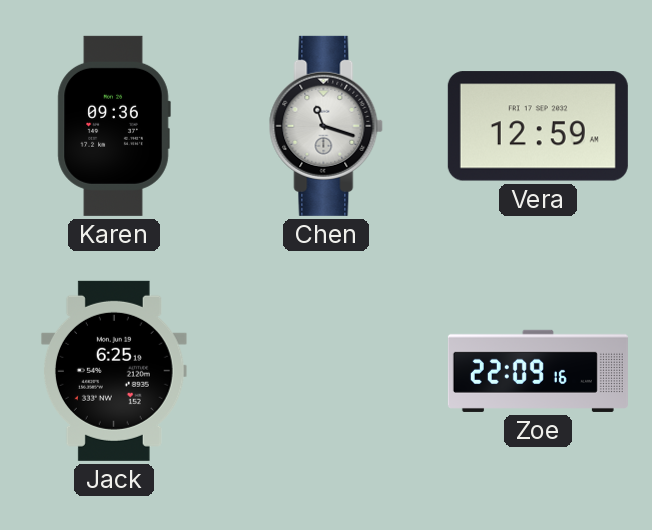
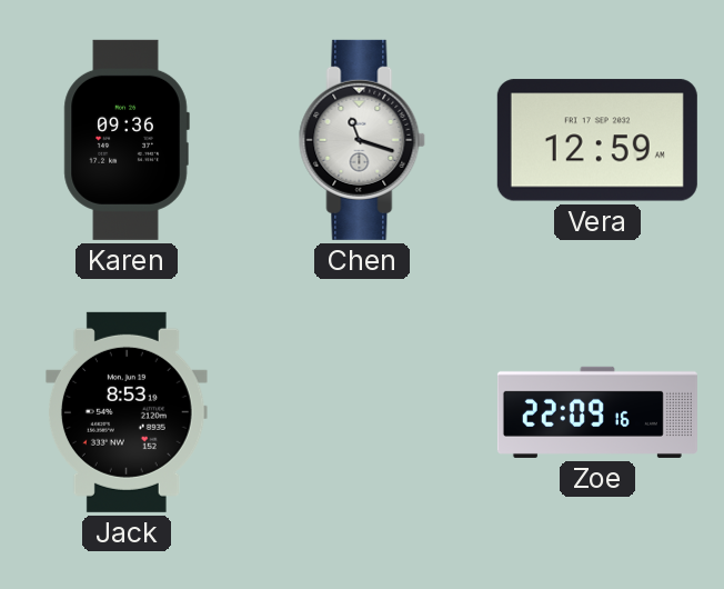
Jack: 6:25 -> 8:53 (127, 412)
